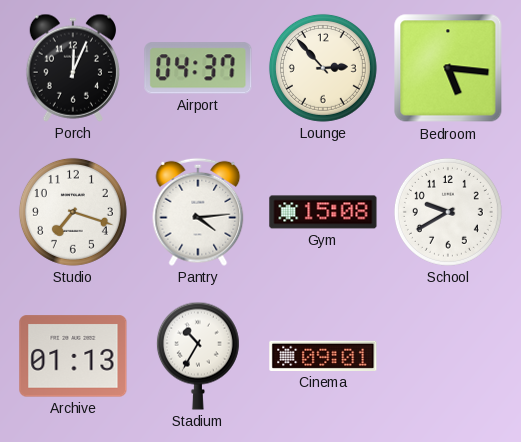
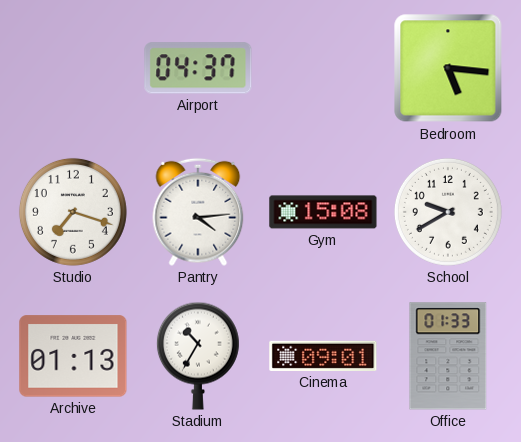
Porch: 12:04 -> none (72, 68)
Lounge: 2:53 -> none (323, 68)
Office: none -> 01:33 (448, 356)
